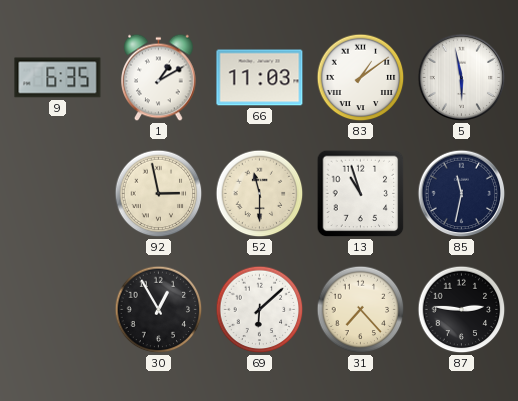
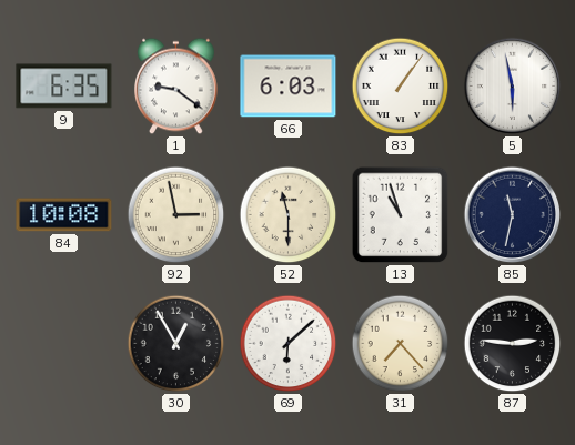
1: 1:10 -> 9:21 (176, 87)
66: 11:03 -> 6:03 (289, 87)
83: 1:09 -> 1:06 (401, 87)
84: none -> 10:08 (64, 215)
